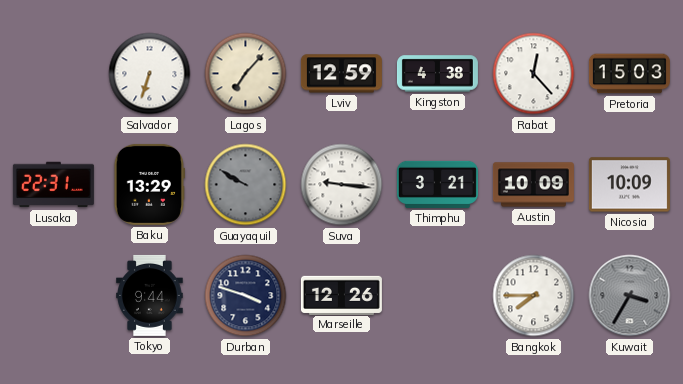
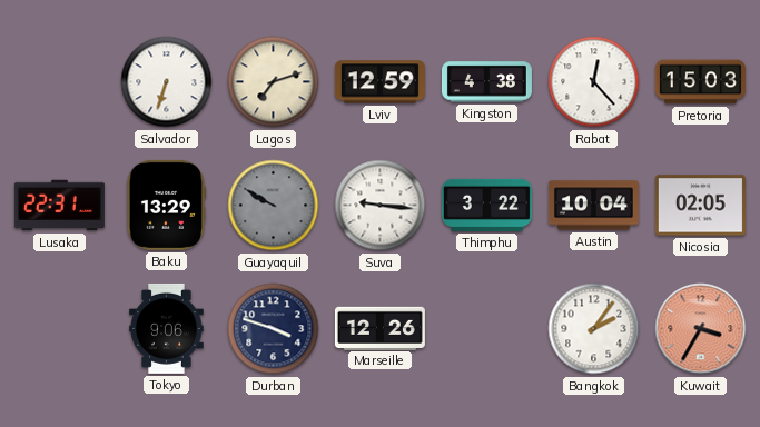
Lagos: 7:07 -> 7:12 (274, 82)
Thimphu: 3:21 -> 3:22 (486, 205)
Austin: 10:09 -> 10:04 (593, 206)
Nicosia: 10:09 -> 02:05 (700, 206)
Tokyo: 9:44 -> 9:06 (167, 328)
Bangkok: 7:45 -> 2:06 (594, 329)
Kuwait dial: grey -> salmon (701, 329)
